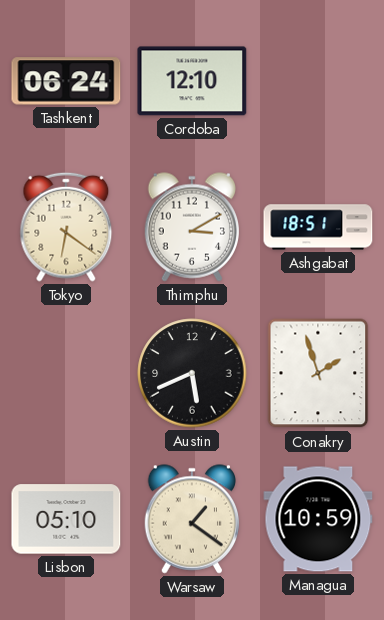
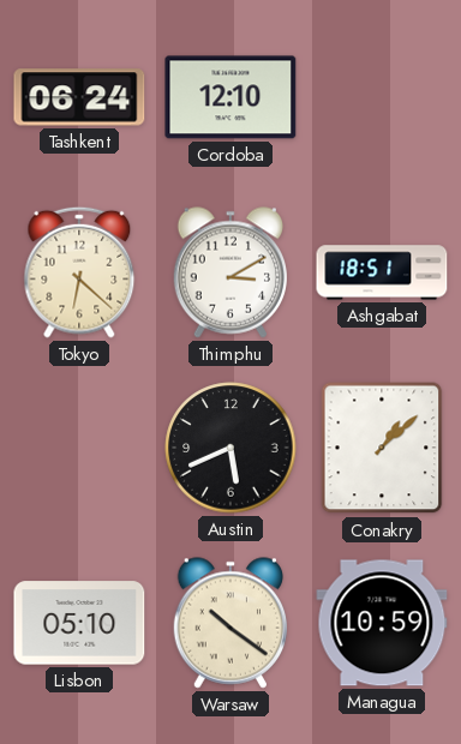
Tokyo: 6:21 -> 6:22 (79, 272)
Conakry: 1:57 -> 1:08 (382, 448)
Warsaw: 1:21 -> 10:21 (229, 623)
